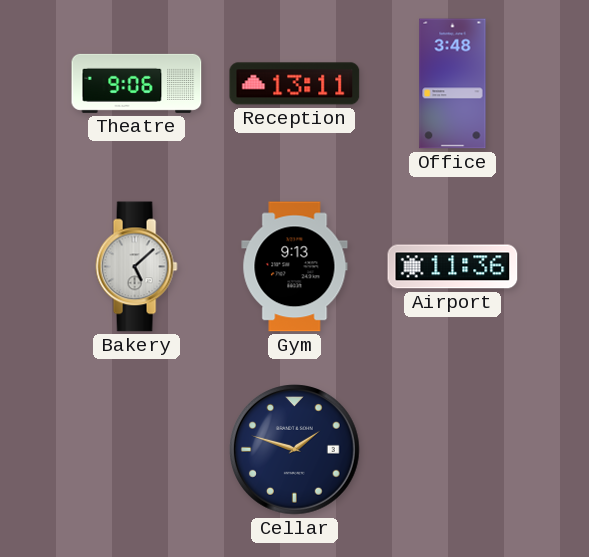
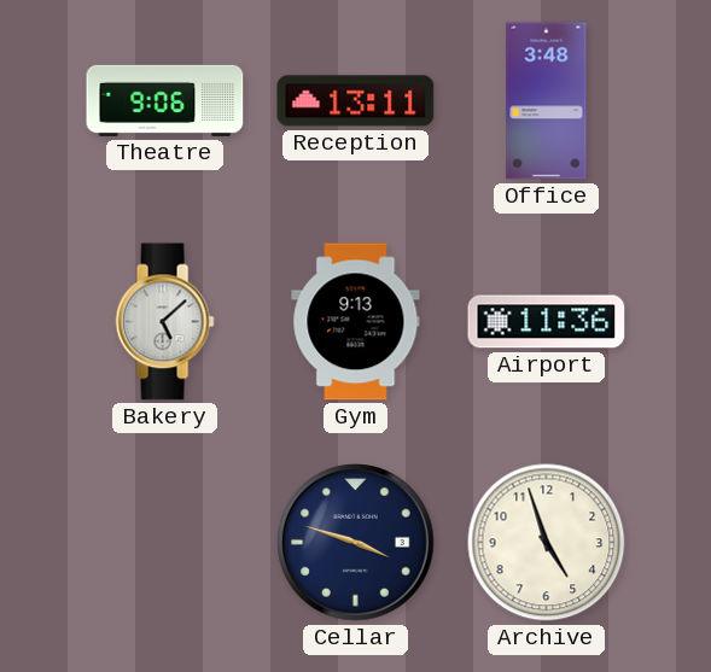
Cellar: 1:48 -> 3:48 (356, 543)
Archive: none -> 4:57 (547, 543)
